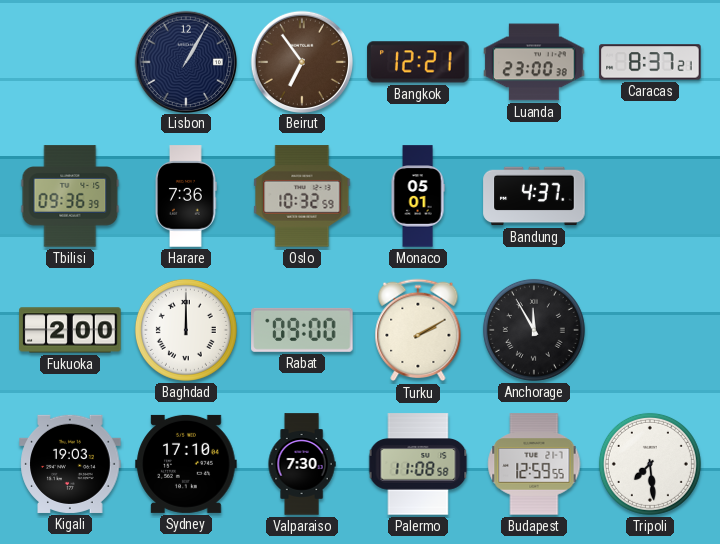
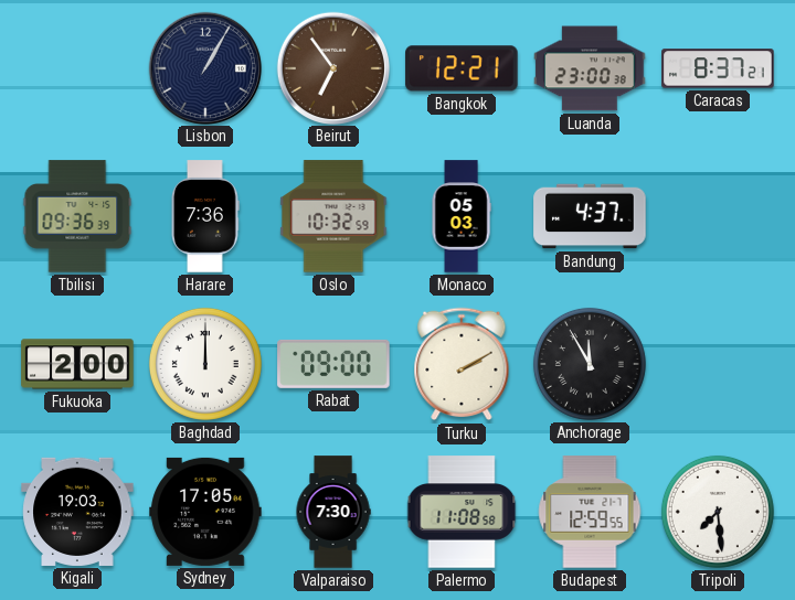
Monaco: 05:01 -> 05:03 (462, 216)
Sydney: 17:10 -> 17:05 (205, 512)
